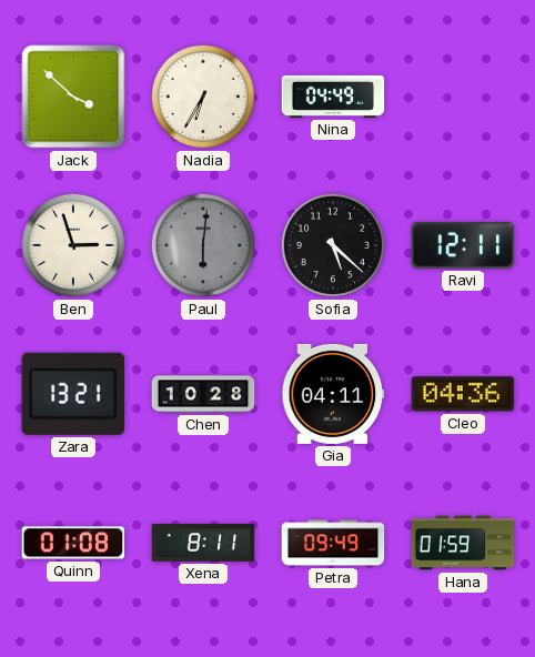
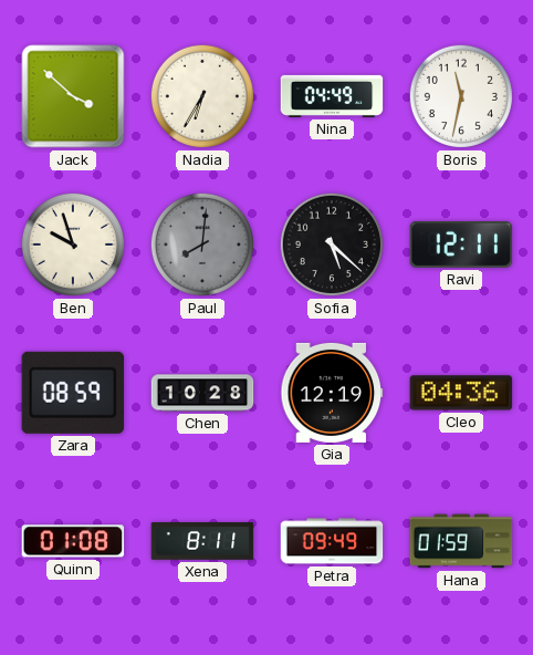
Boris: none -> 11:32 (461, 96)
Ben: 2:57 -> 9:57 (73, 245)
Paul: 6:01 -> 8:01 (202, 245)
Zara: 13:21 -> 08:59 (72, 393)
Gia: 04:11 -> 12:19 (332, 393)
